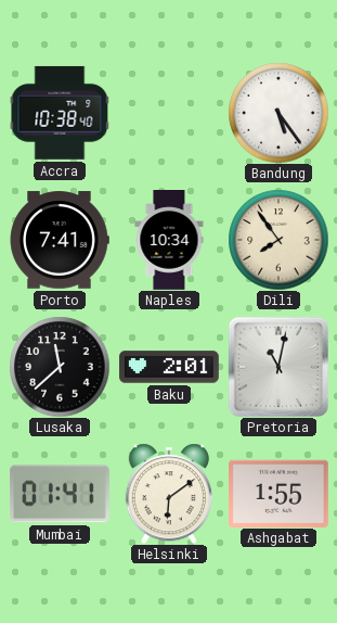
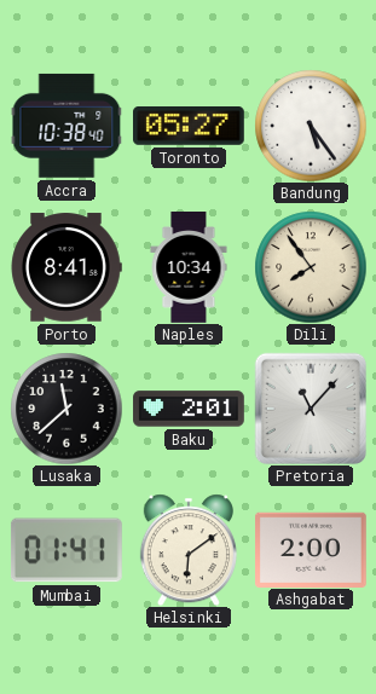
Toronto: none -> 05:27 (190, 127)
Porto: 7:41 -> 8:41 (66, 267)
Pretoria: 11:02 -> 11:07 (310, 407)
Ashgabat: 1:55 -> 2:00 (312, 549)
